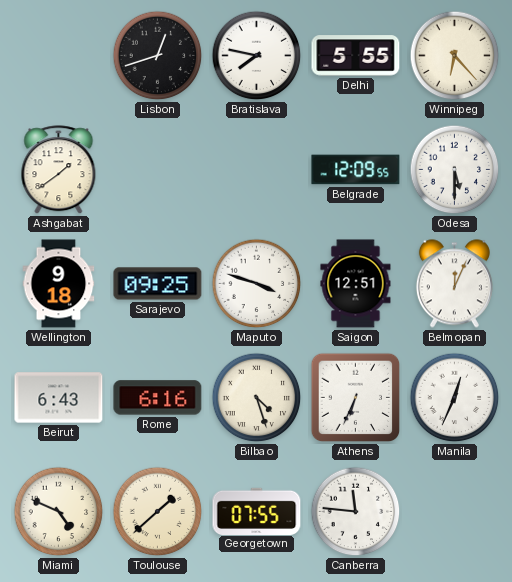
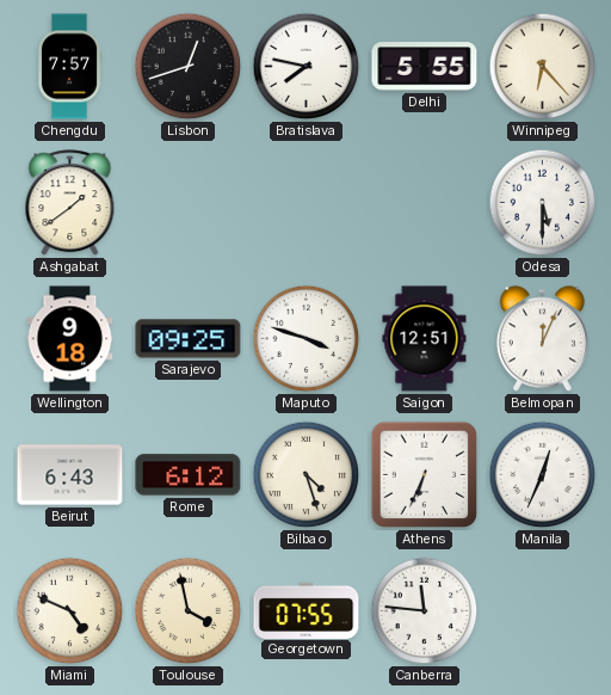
Chengdu: none -> 7:57 (69, 67)
Belgrade: 12:09 -> none (356, 170)
Rome: 6:16 -> 6:12 (189, 475)
Toulouse: 1:38 -> 3:58 (189, 611)
